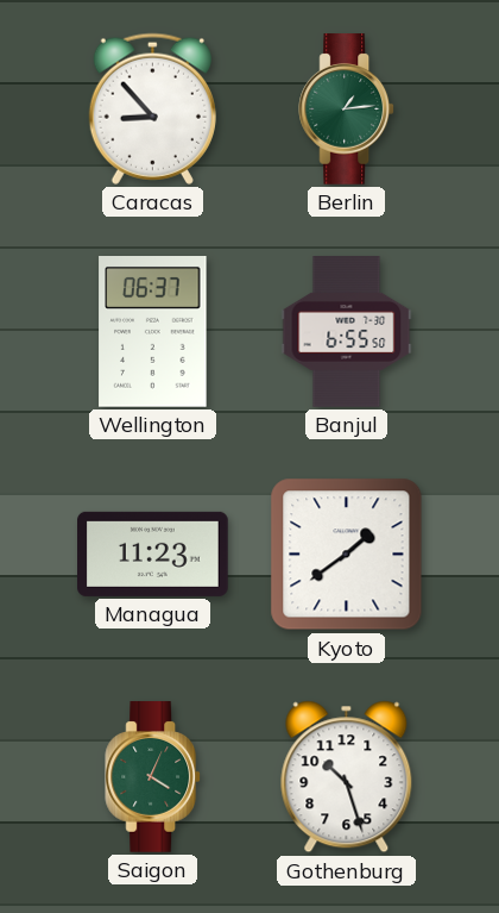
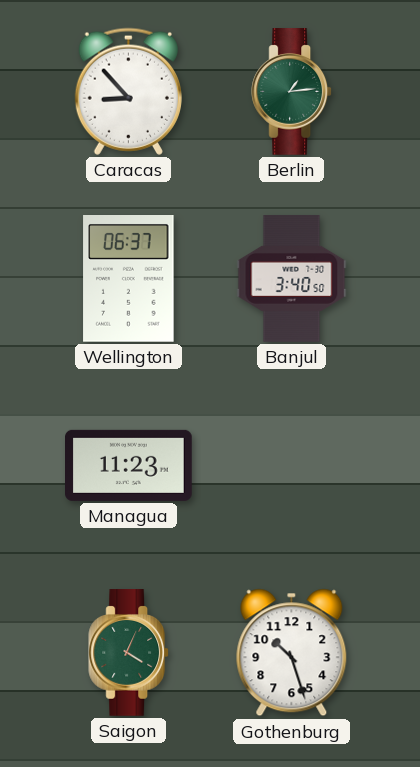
Banjul: 6:55 -> 3:40 (292, 279)
Kyoto: 1:39 -> none (347, 555)
